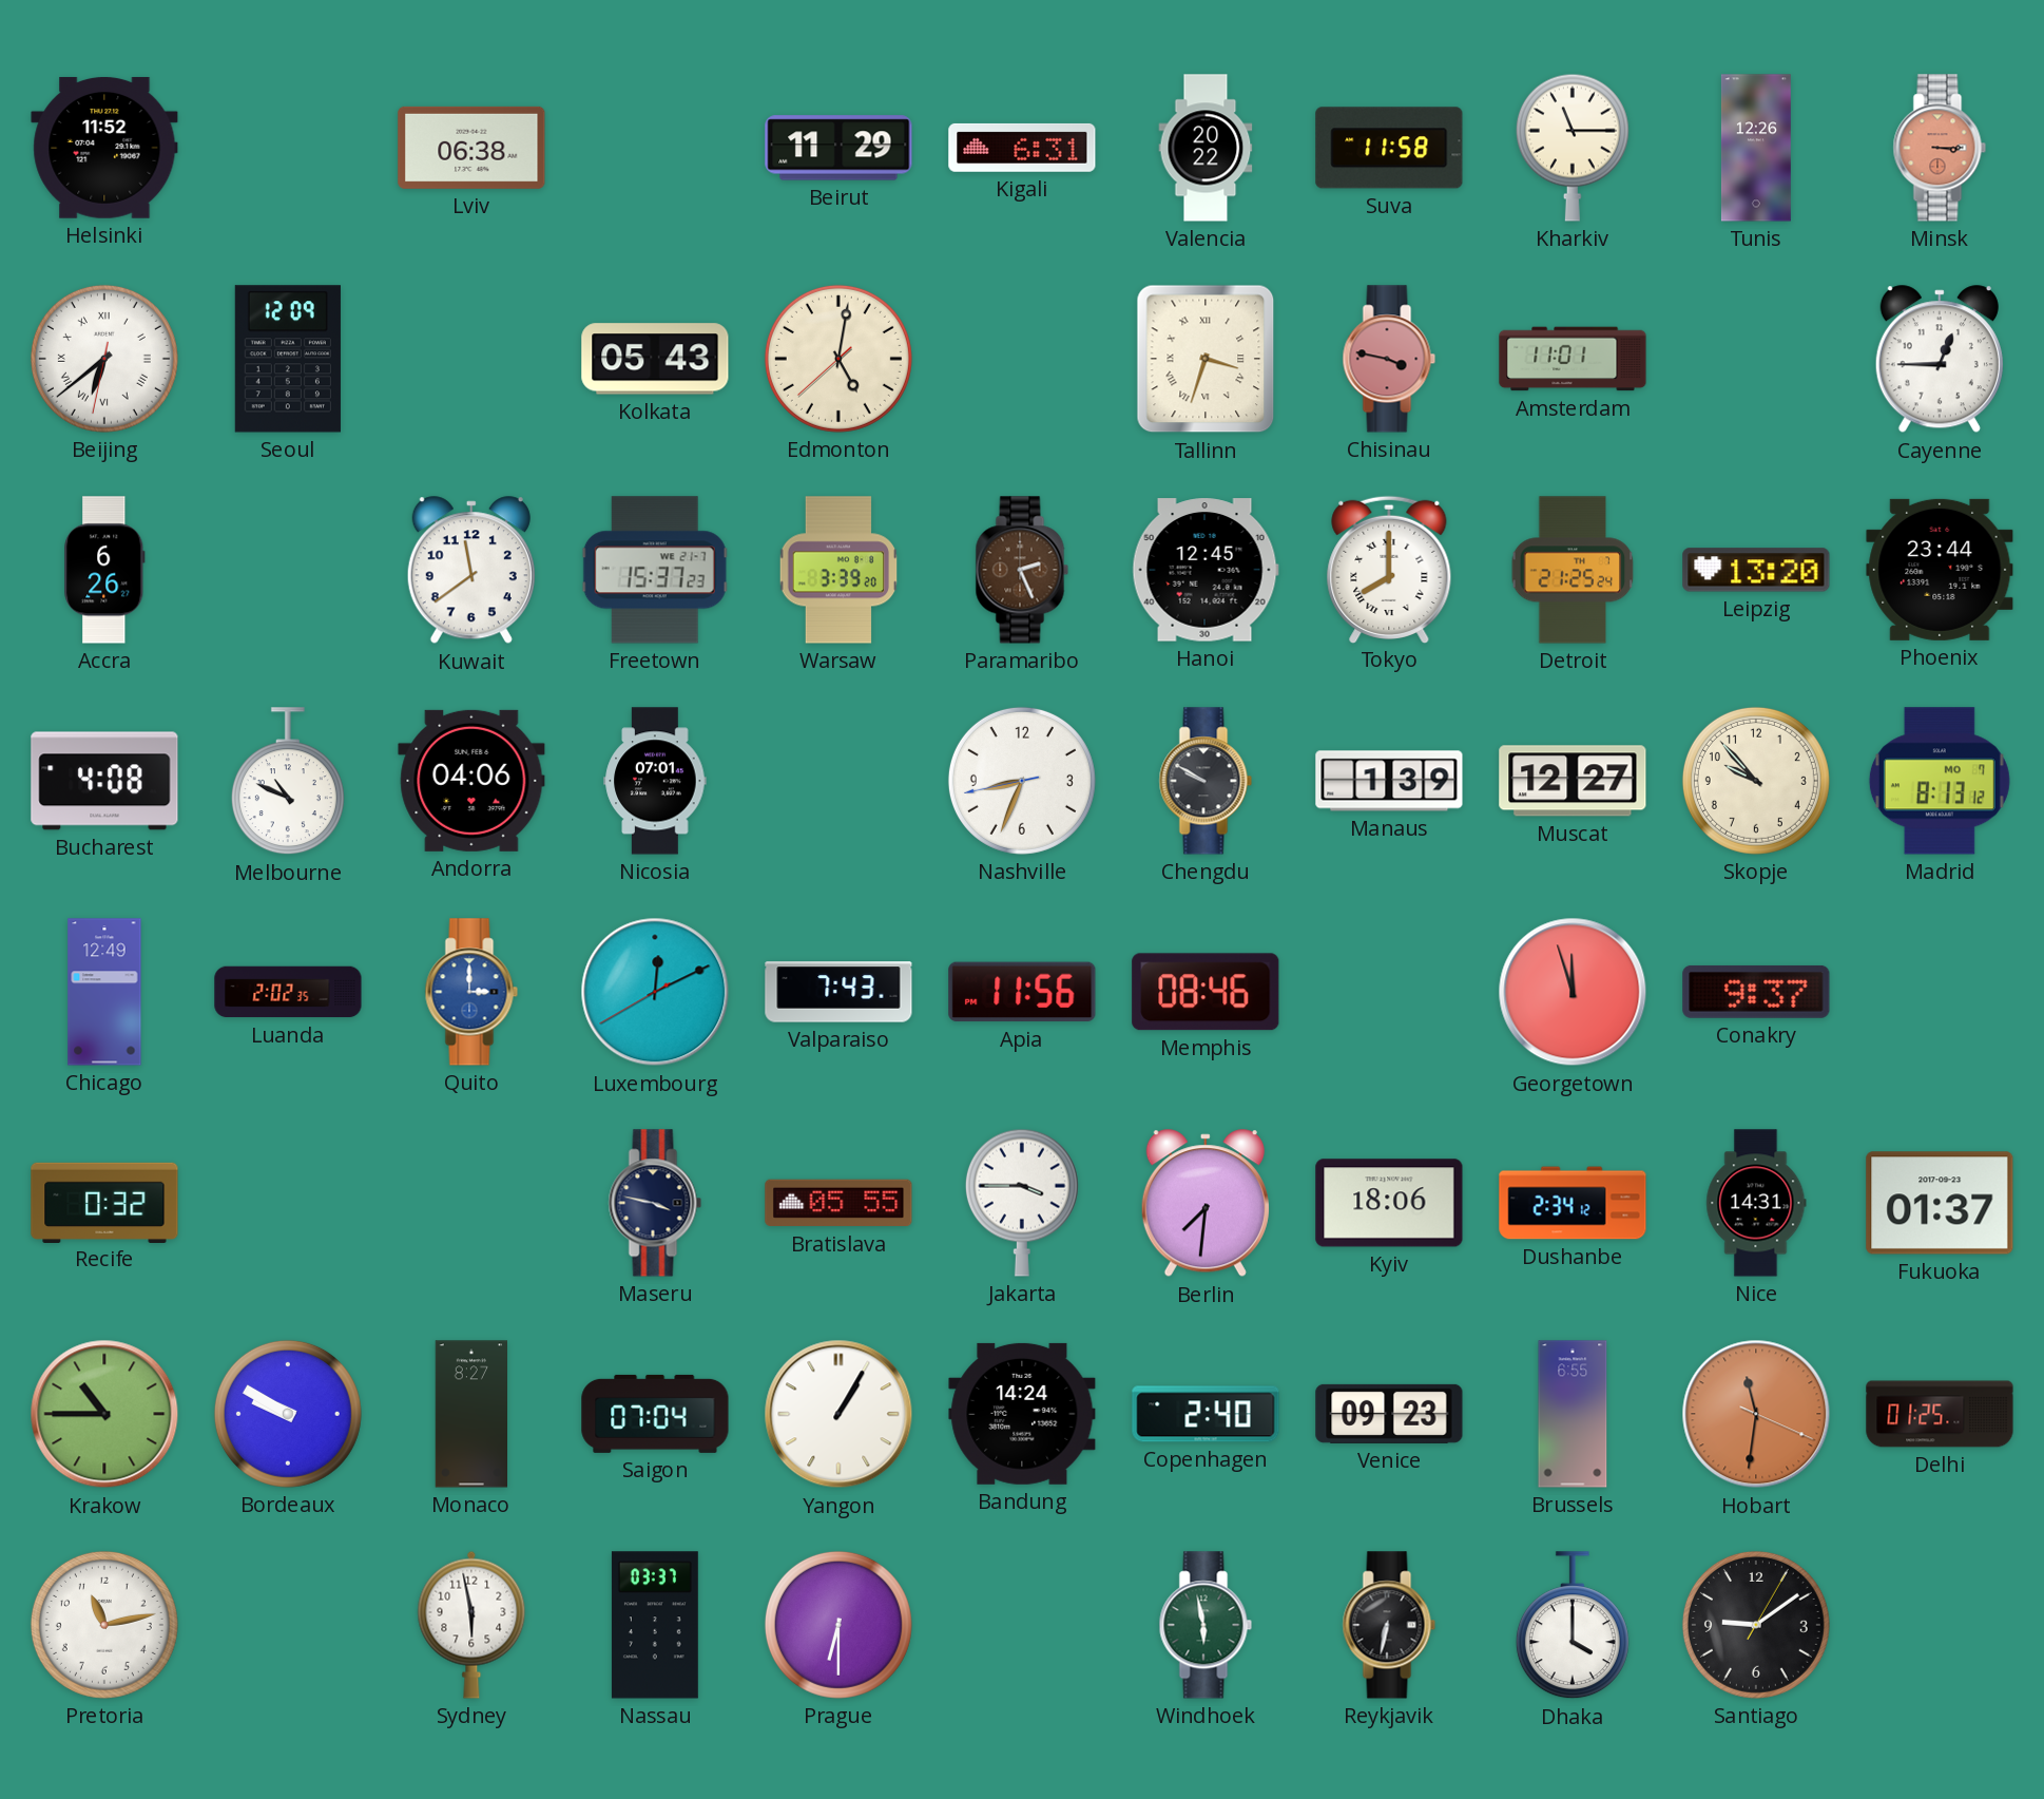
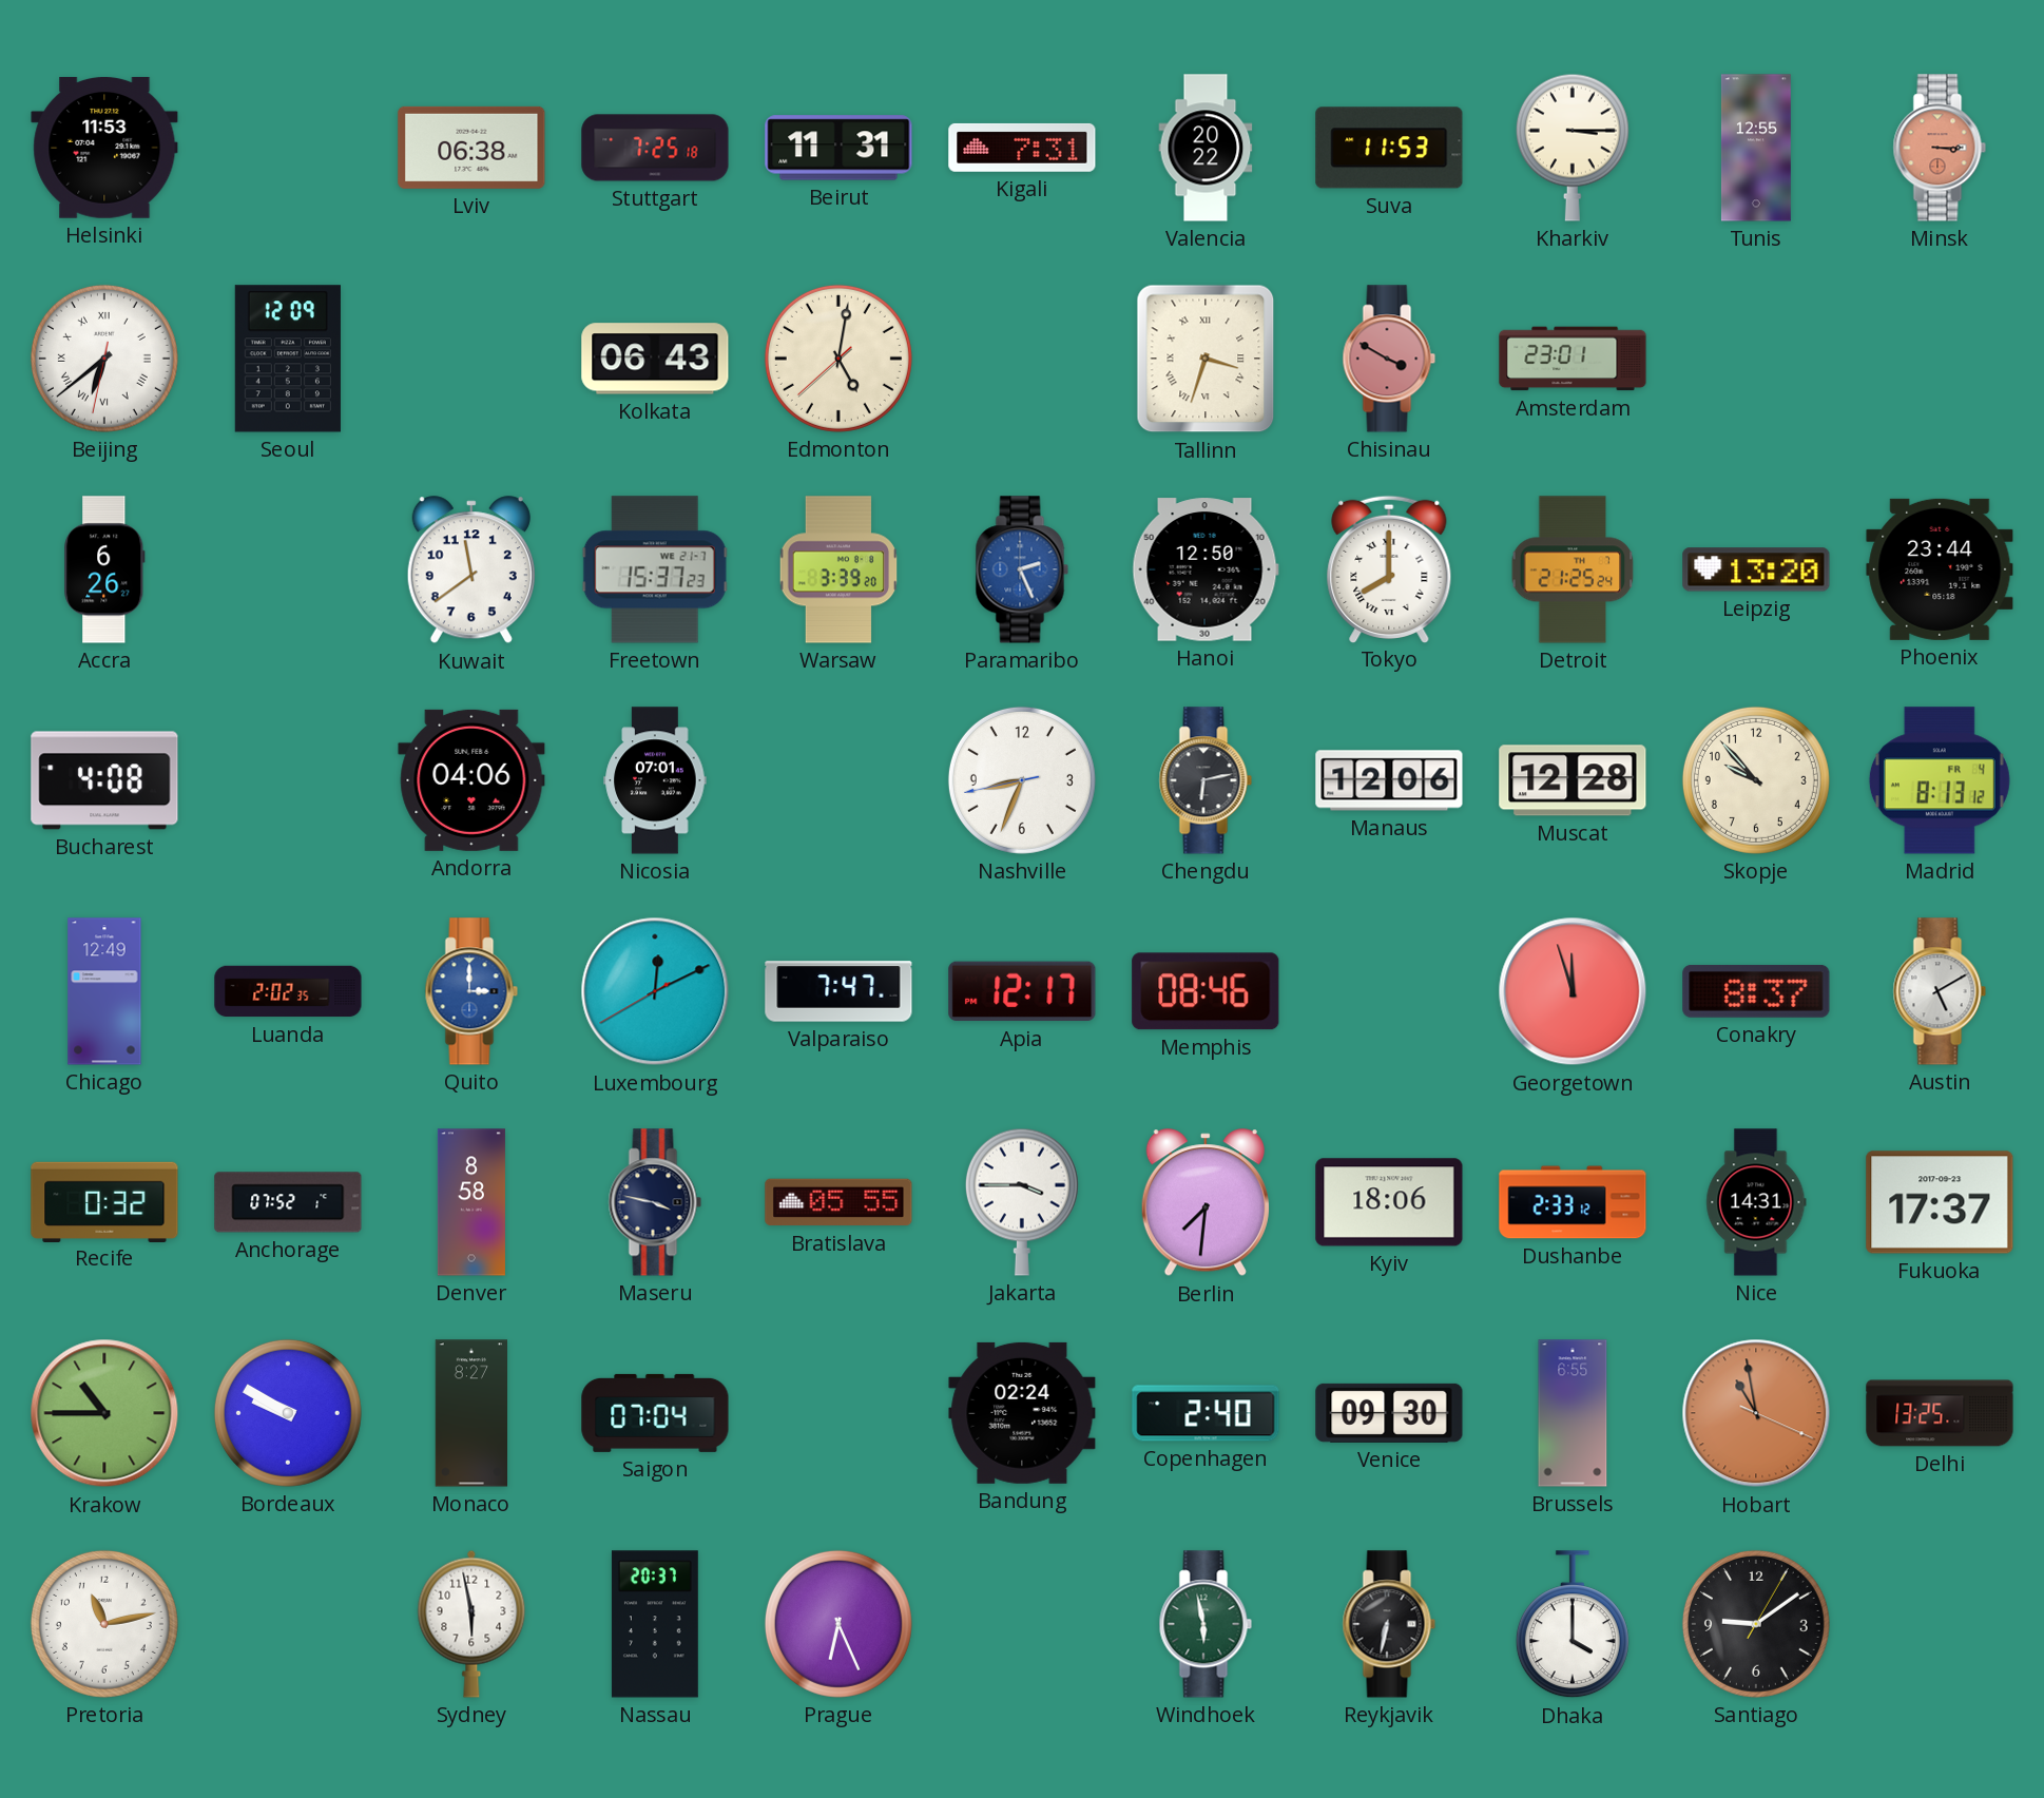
Helsinki: 11:52 -> 11:53 (104, 148)
Stuttgart: none -> 7:25 (655, 148)
Beirut: 11:29 -> 11:31 (838, 148)
Kigali: 6:31 -> 7:31 (1022, 148)
Suva: 11:58 -> 11:53 (1389, 148)
Kharkiv: 11:15 -> 3:15 (1573, 148)
Tunis: 12:26 -> 12:55 (1756, 148)
Kolkata: 05:43 -> 06:43 (655, 359)
Chisinau: 3:47 -> 3:50 (1389, 359)
Amsterdam: 11:01 -> 23:01 (1573, 359)
Cayenne: 12:45 -> none (1940, 360)
Paramaribo dial: brown -> blue (1022, 569)
Hanoi: 12:45 -> 12:50 (1206, 569)
Melbourne: 10:49 -> none (288, 782)
Chengdu: 9:50 -> 6:13 (1206, 780)
Manaus: 1:39 -> 12:06 (1389, 780)
Muscat: 12:27 -> 12:28 (1573, 780)
Madrid date: MO 7 -> FR 4 (1940, 780)
Valparaiso: 7:43 -> 7:47 (838, 991)
Apia: 11:56 -> 12:17 (1022, 991)
Conakry: 9:37 -> 8:37 (1756, 991)
Austin: none -> 5:10 (1940, 991)
Anchorage: none -> 07:52 (288, 1202)
Denver: none -> 8:58 (471, 1202)
Dushanbe: 2:34 -> 2:33 (1573, 1202)
Fukuoka: 01:37 -> 17:37 (1940, 1202)
Yangon: 1:05 -> none (838, 1414)
Bandung: 14:24 -> 02:24 (1022, 1413)
Venice: 09:23 -> 09:30 (1389, 1413)
Hobart: 11:31 -> 10:58 (1756, 1413)
Delhi: 01:25 -> 13:25 (1940, 1413)
Nassau: 03:37 -> 20:37 (655, 1624)
Prague: 6:30 -> 6:26 (838, 1624)
